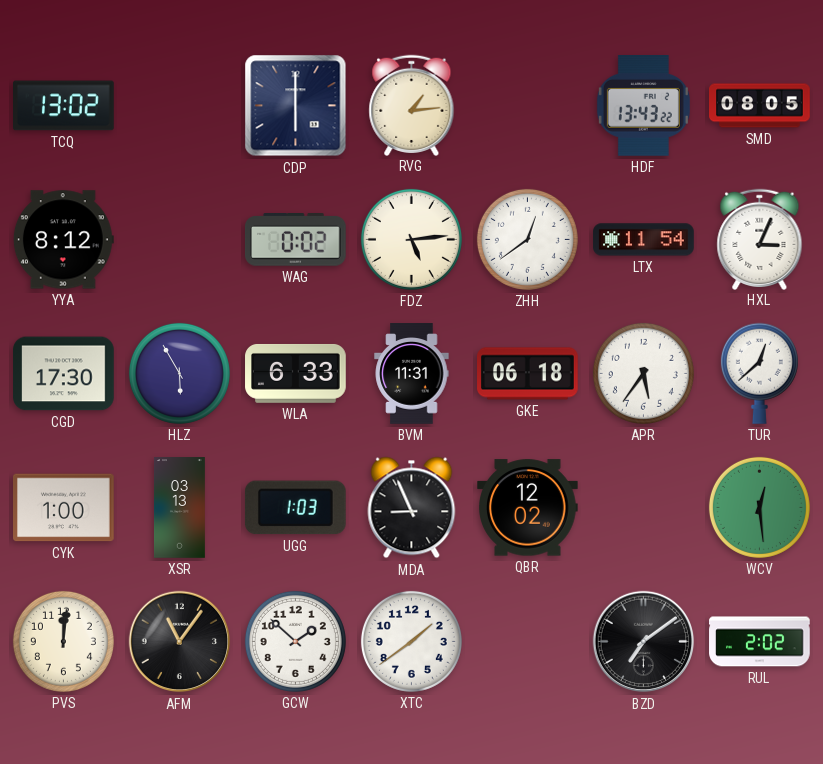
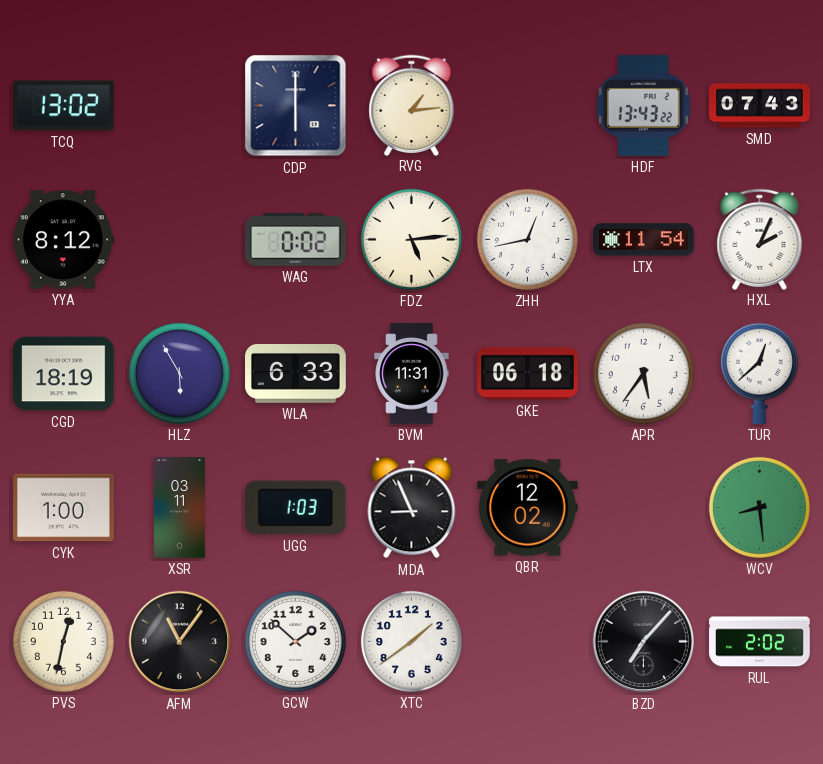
SMD: 08:05 -> 07:43 (760, 106)
ZHH: 12:39 -> 12:43 (527, 239)
HXL: 3:04 -> 2:04 (760, 239)
CGD: 17:30 -> 18:19 (64, 374)
XSR: 03:13 -> 03:11 (179, 508)
WCV: 12:29 -> 8:29 (759, 507)
PVS: 12:01 -> 12:32 (63, 641)
BZD: 7:09 -> 7:07 (644, 642)
